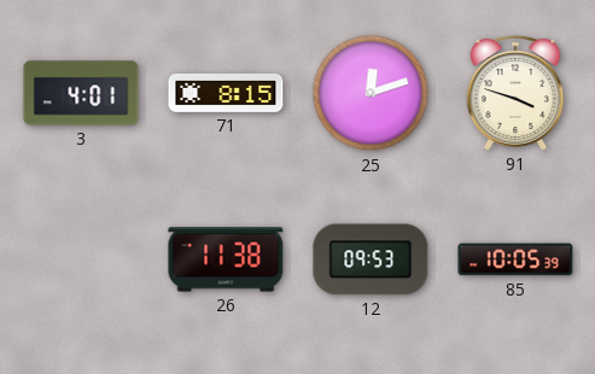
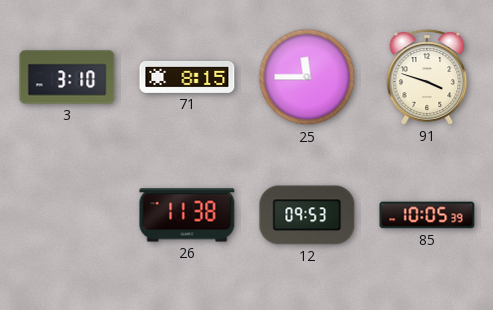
3: 4:01 -> 3:10 (67, 77)
25: 12:12 -> 11:45 (307, 77)
